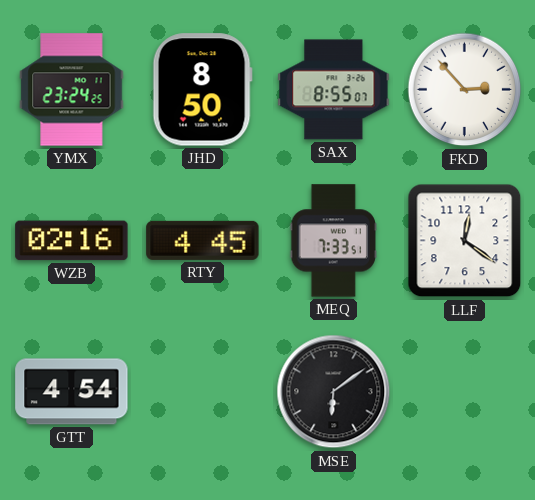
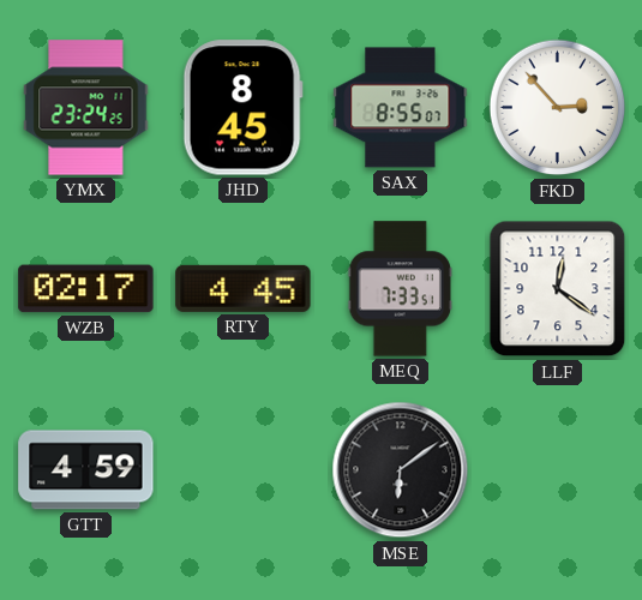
JHD: 8:50 -> 8:45 (242, 108)
WZB: 02:16 -> 02:17 (86, 289)
GTT: 4:54 -> 4:59 (86, 470)
